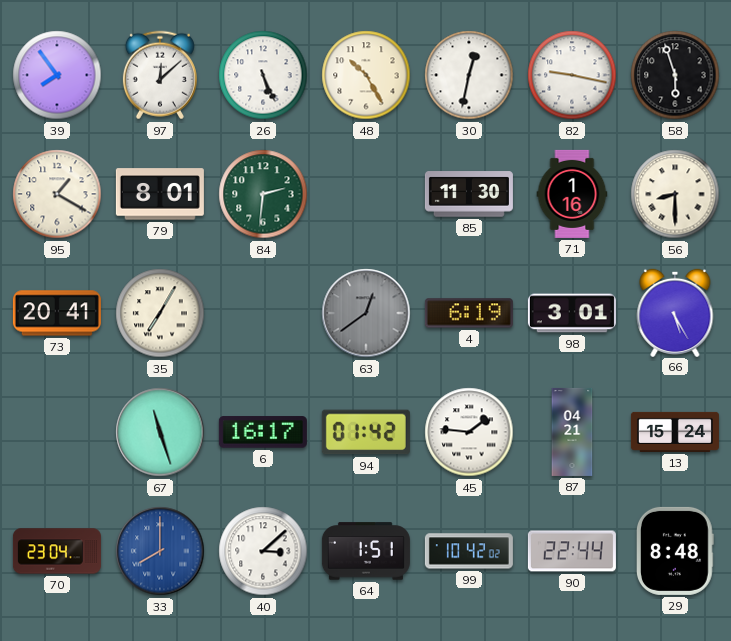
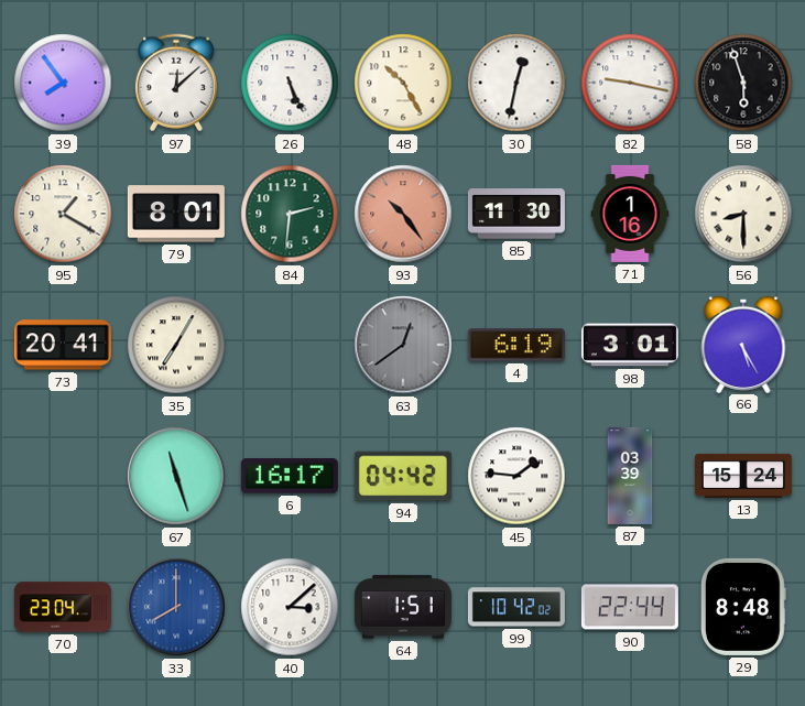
93: none -> 10:24 (403, 214)
94: 01:42 -> 04:42 (403, 476)
87: 04:21 -> 03:39 (630, 476)
